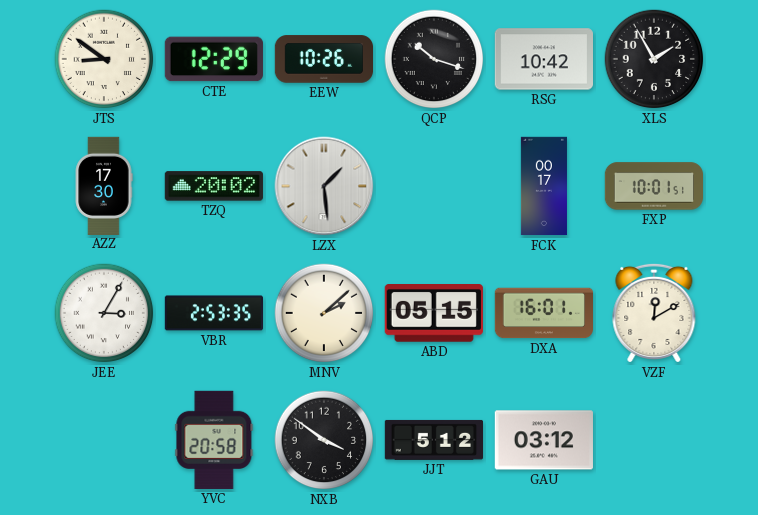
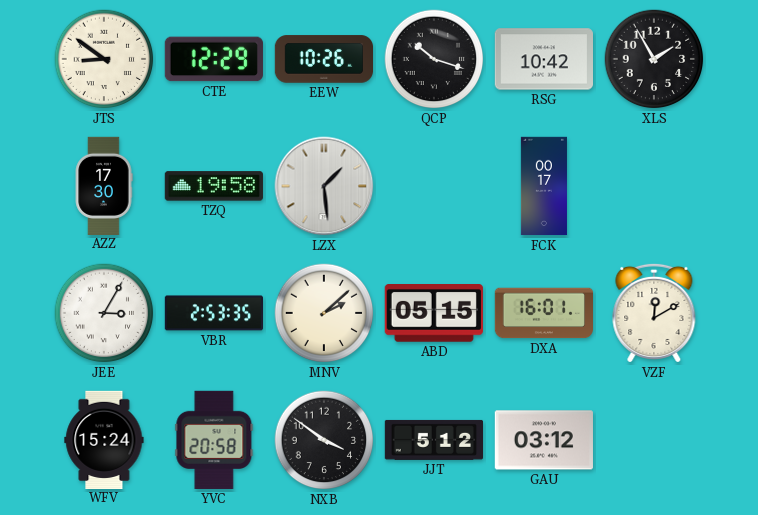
TZQ: 20:02 -> 19:58 (214, 186)
FXP: 10:01 -> none (654, 186)
WFV: none -> 15:24 (104, 439)
